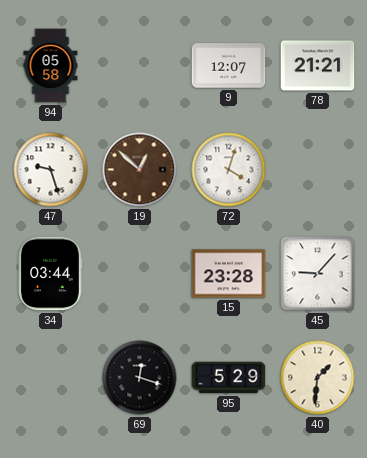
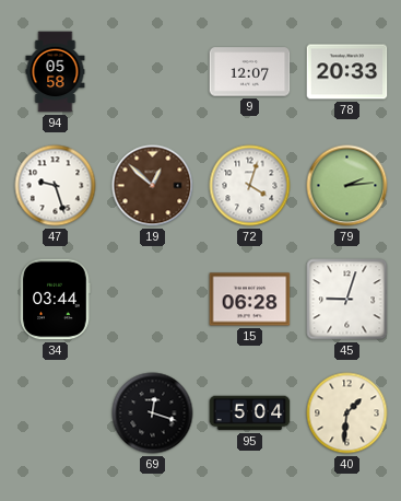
78: 21:21 -> 20:33 (347, 72)
79: none -> 2:14 (347, 186)
15: 23:28 -> 06:28 (250, 300)
45: 9:07 -> 9:03 (347, 300)
95: 5:29 -> 5:04 (250, 413)
